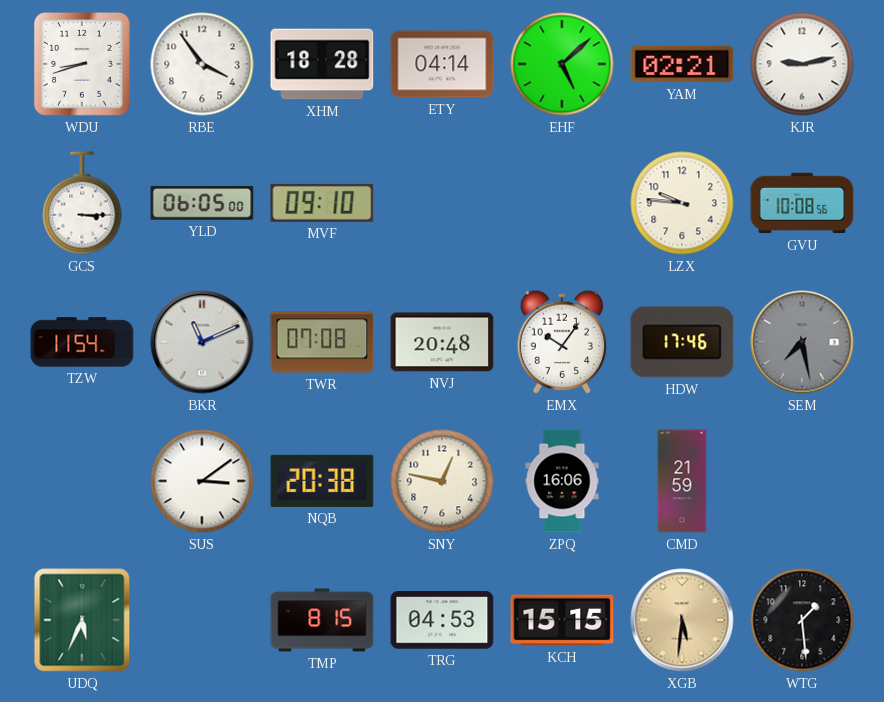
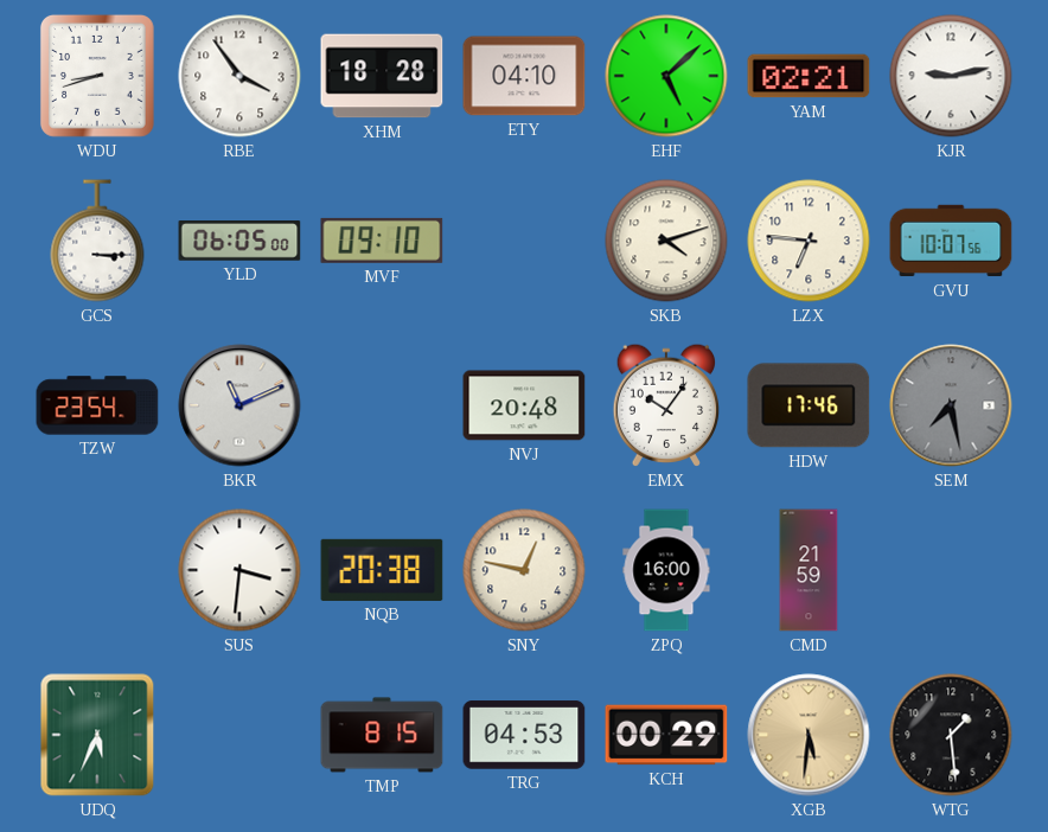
ETY: 04:14 -> 04:10 (524, 76)
SKB: none -> 4:12 (666, 241)
LZX: 9:46 -> 6:46 (809, 241)
GVU: 10:08 -> 10:07 (951, 241)
TZW: 11:54 -> 23:54 (97, 405)
TWR: 07:08 -> none (322, 342)
SUS: 3:09 -> 3:31 (239, 570)
ZPQ: 16:06 -> 16:00 (666, 570)
KCH: 15:15 -> 00:29 (666, 735)
